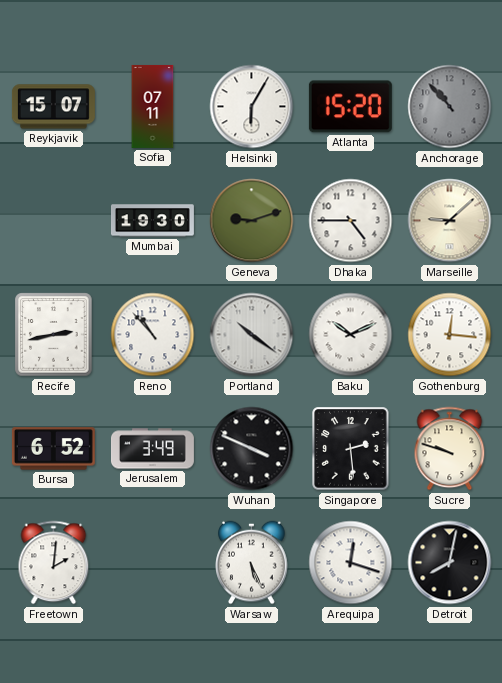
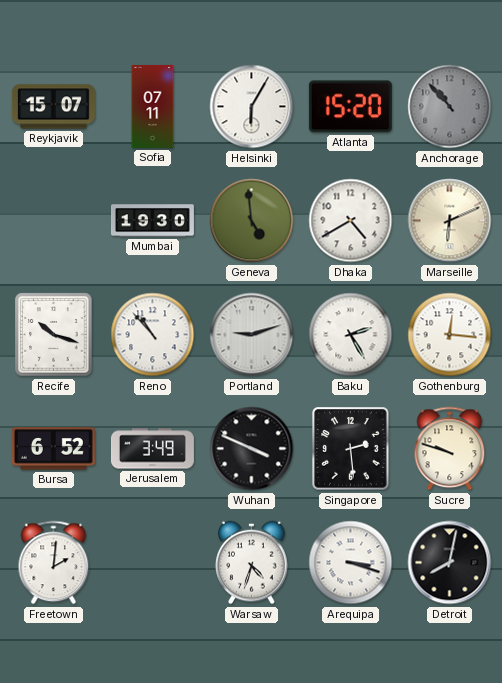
Geneva: 9:12 -> 4:59 (252, 221)
Dhaka: 4:45 -> 4:40 (351, 221)
Marseille: 9:08 -> 6:11 (450, 221)
Recife: 2:43 -> 10:18 (54, 335)
Portland: 10:21 -> 9:12 (252, 335)
Baku: 10:11 -> 2:25 (351, 335)
Warsaw: 5:26 -> 4:33 (252, 563)
Arequipa: 12:18 -> 3:18 (351, 563)
